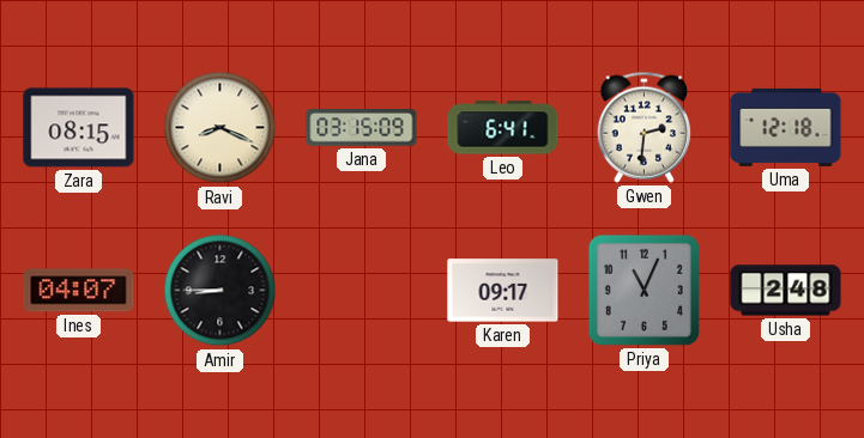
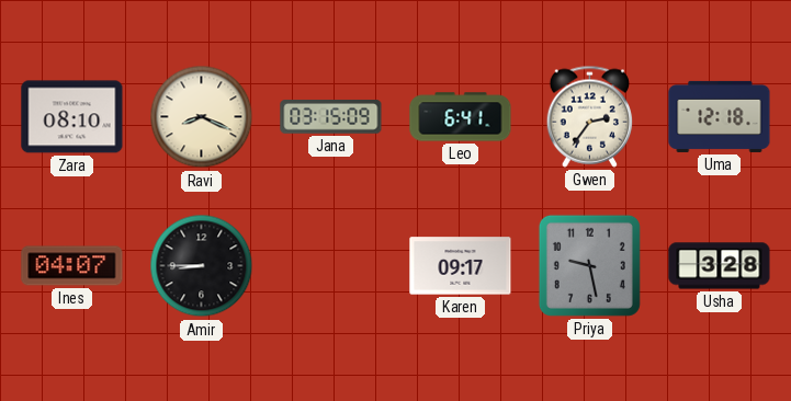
Zara: 08:15 -> 08:10 (72, 117)
Gwen: 2:31 -> 2:36 (590, 116)
Priya: 11:04 -> 9:28 (589, 265)
Usha: 2:48 -> 3:28 (720, 266)
